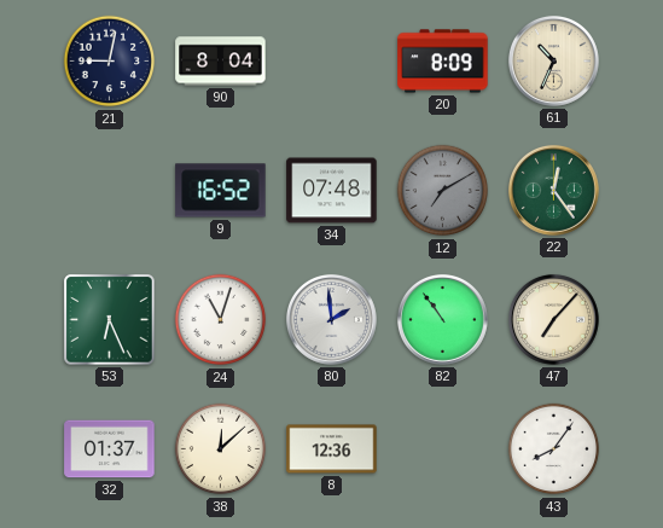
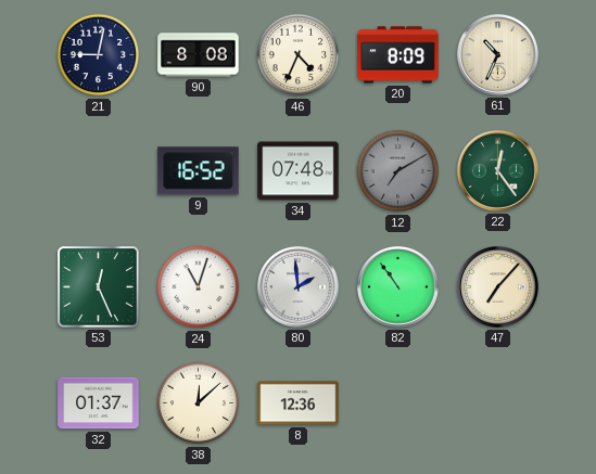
90: 8:04 -> 8:08 (199, 55)
46: none -> 4:34 (299, 55)
53: 6:26 -> 12:26 (99, 287)
43: 8:06 -> none (554, 449)
